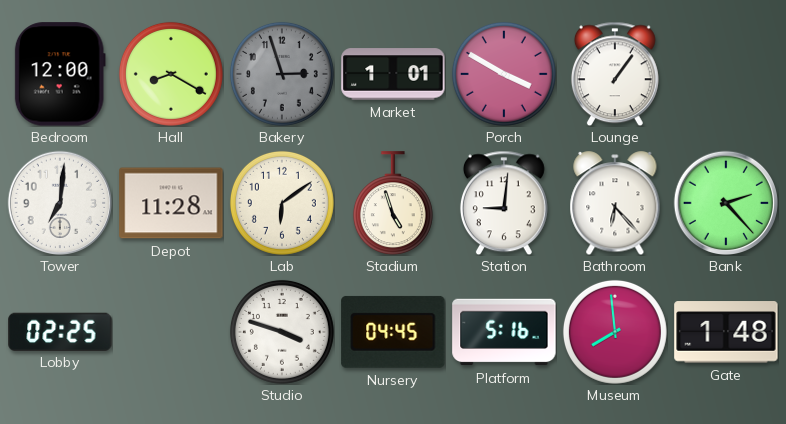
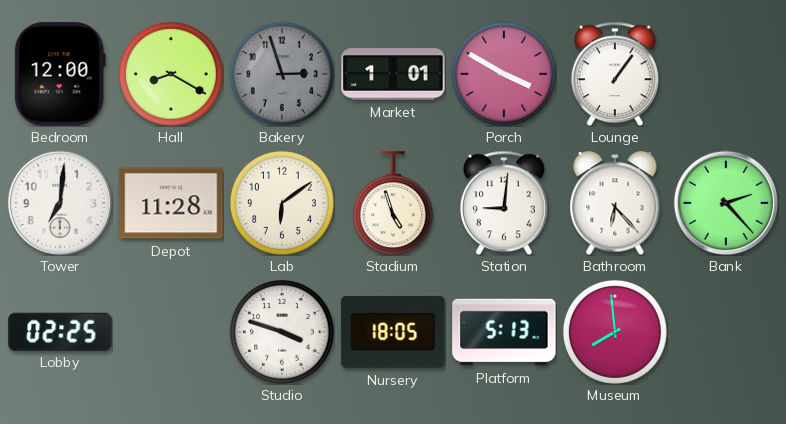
Nursery: 04:45 -> 18:05 (393, 332)
Platform: 5:16 -> 5:13 (504, 332)
Gate: 1:48 -> none (726, 332)
